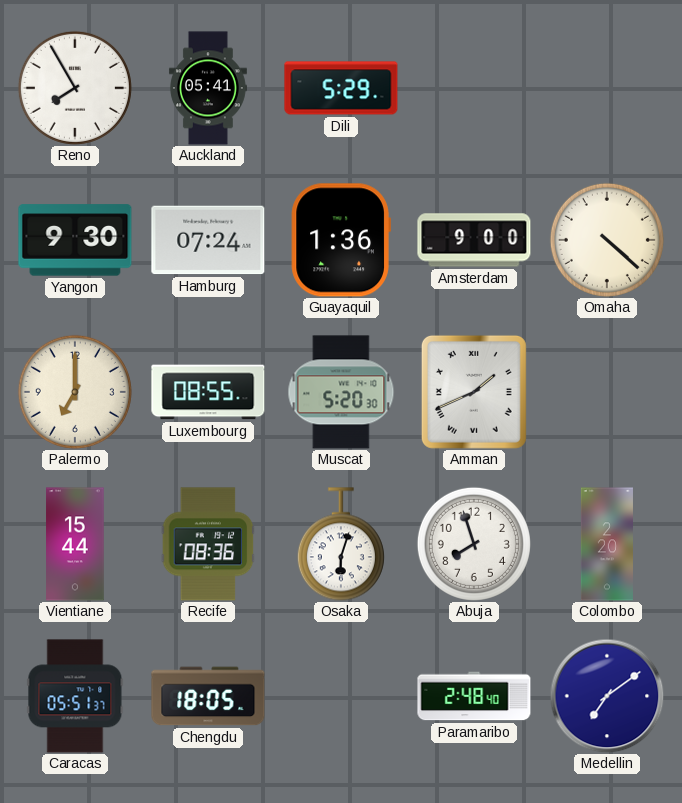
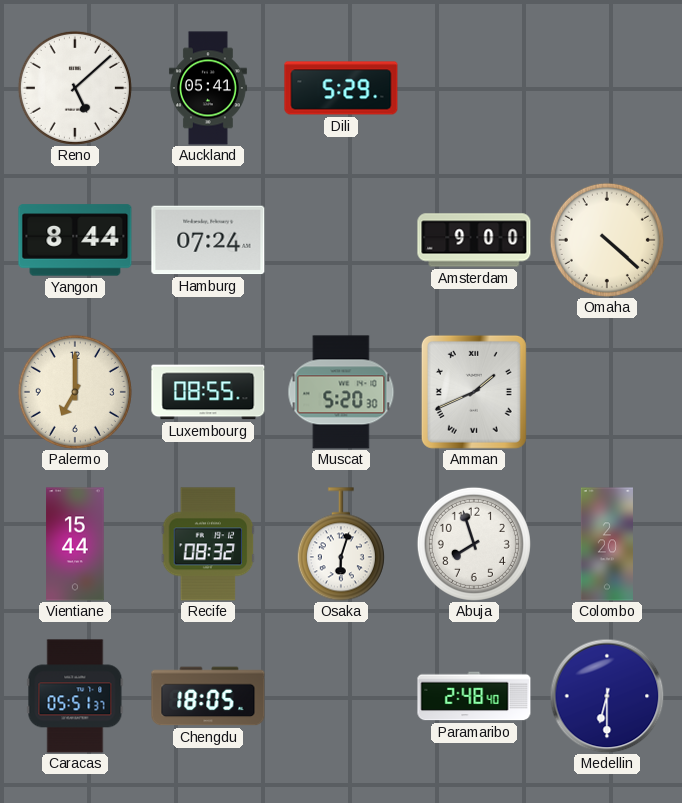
Reno: 7:55 -> 5:08 (75, 88)
Yangon: 9:30 -> 8:44 (75, 240)
Guayaquil: 1:36 -> none (341, 240)
Recife: 08:36 -> 08:32 (208, 544)
Medellin: 7:09 -> 6:30 (607, 696)
